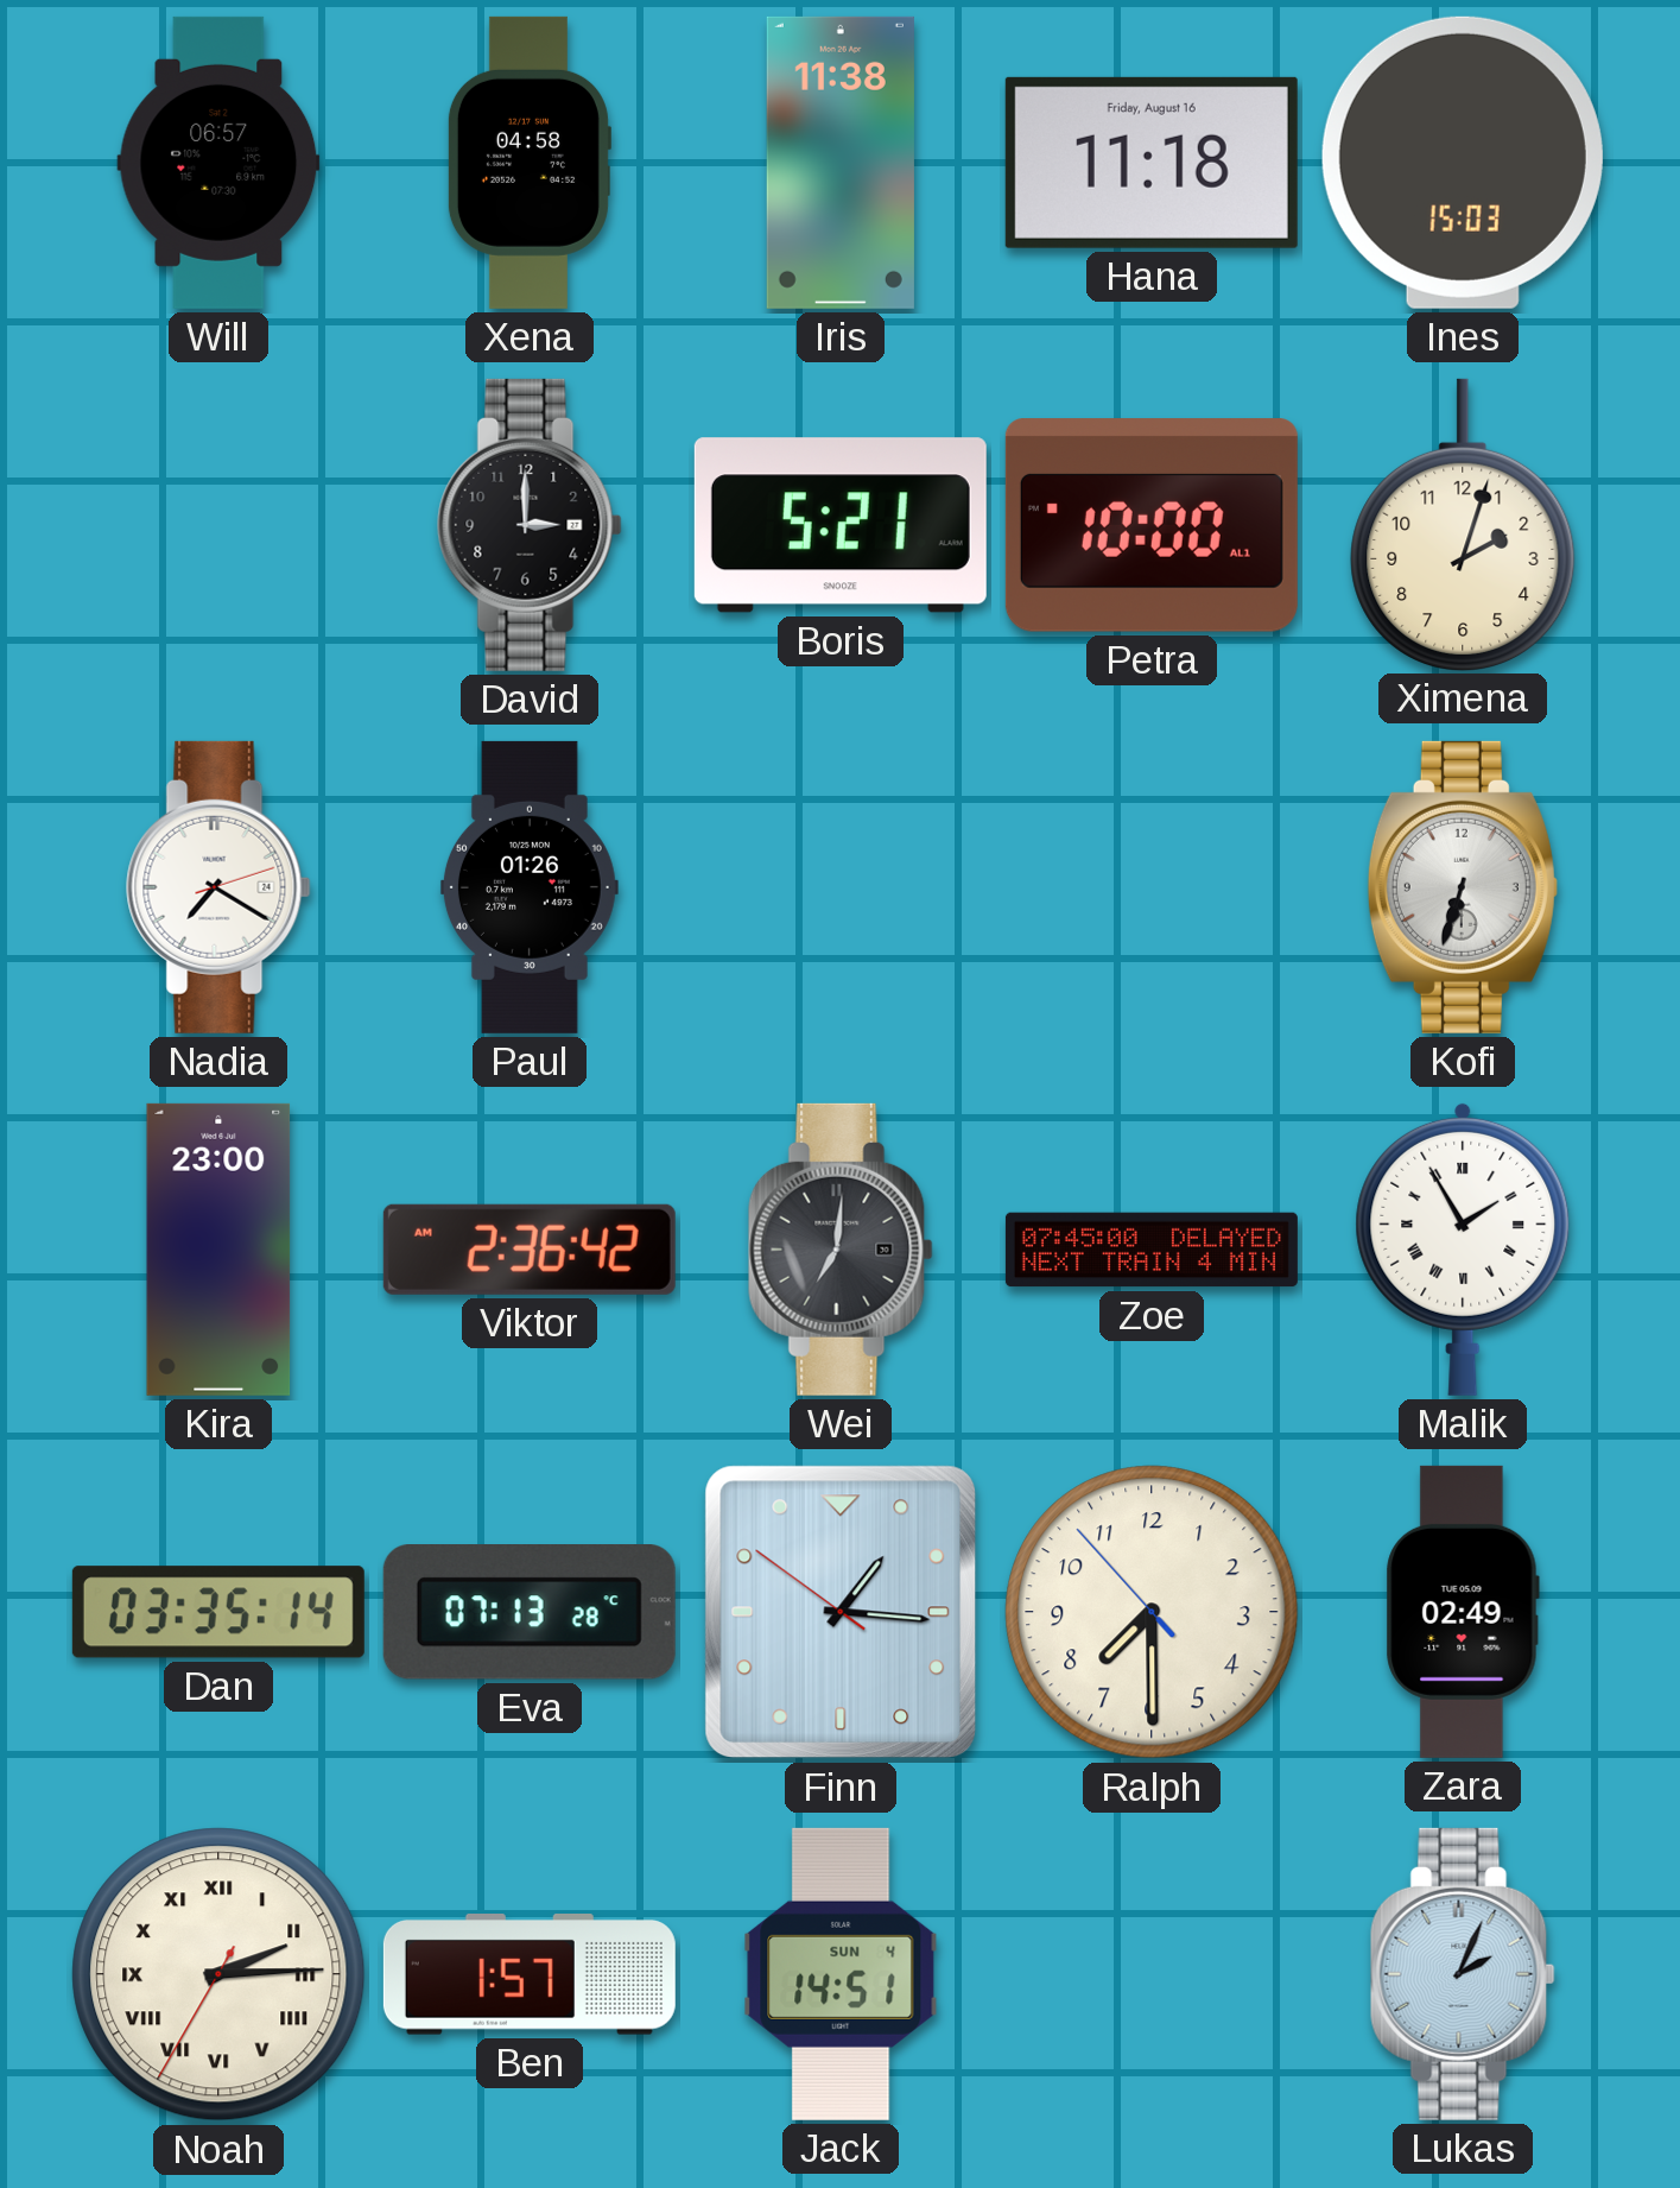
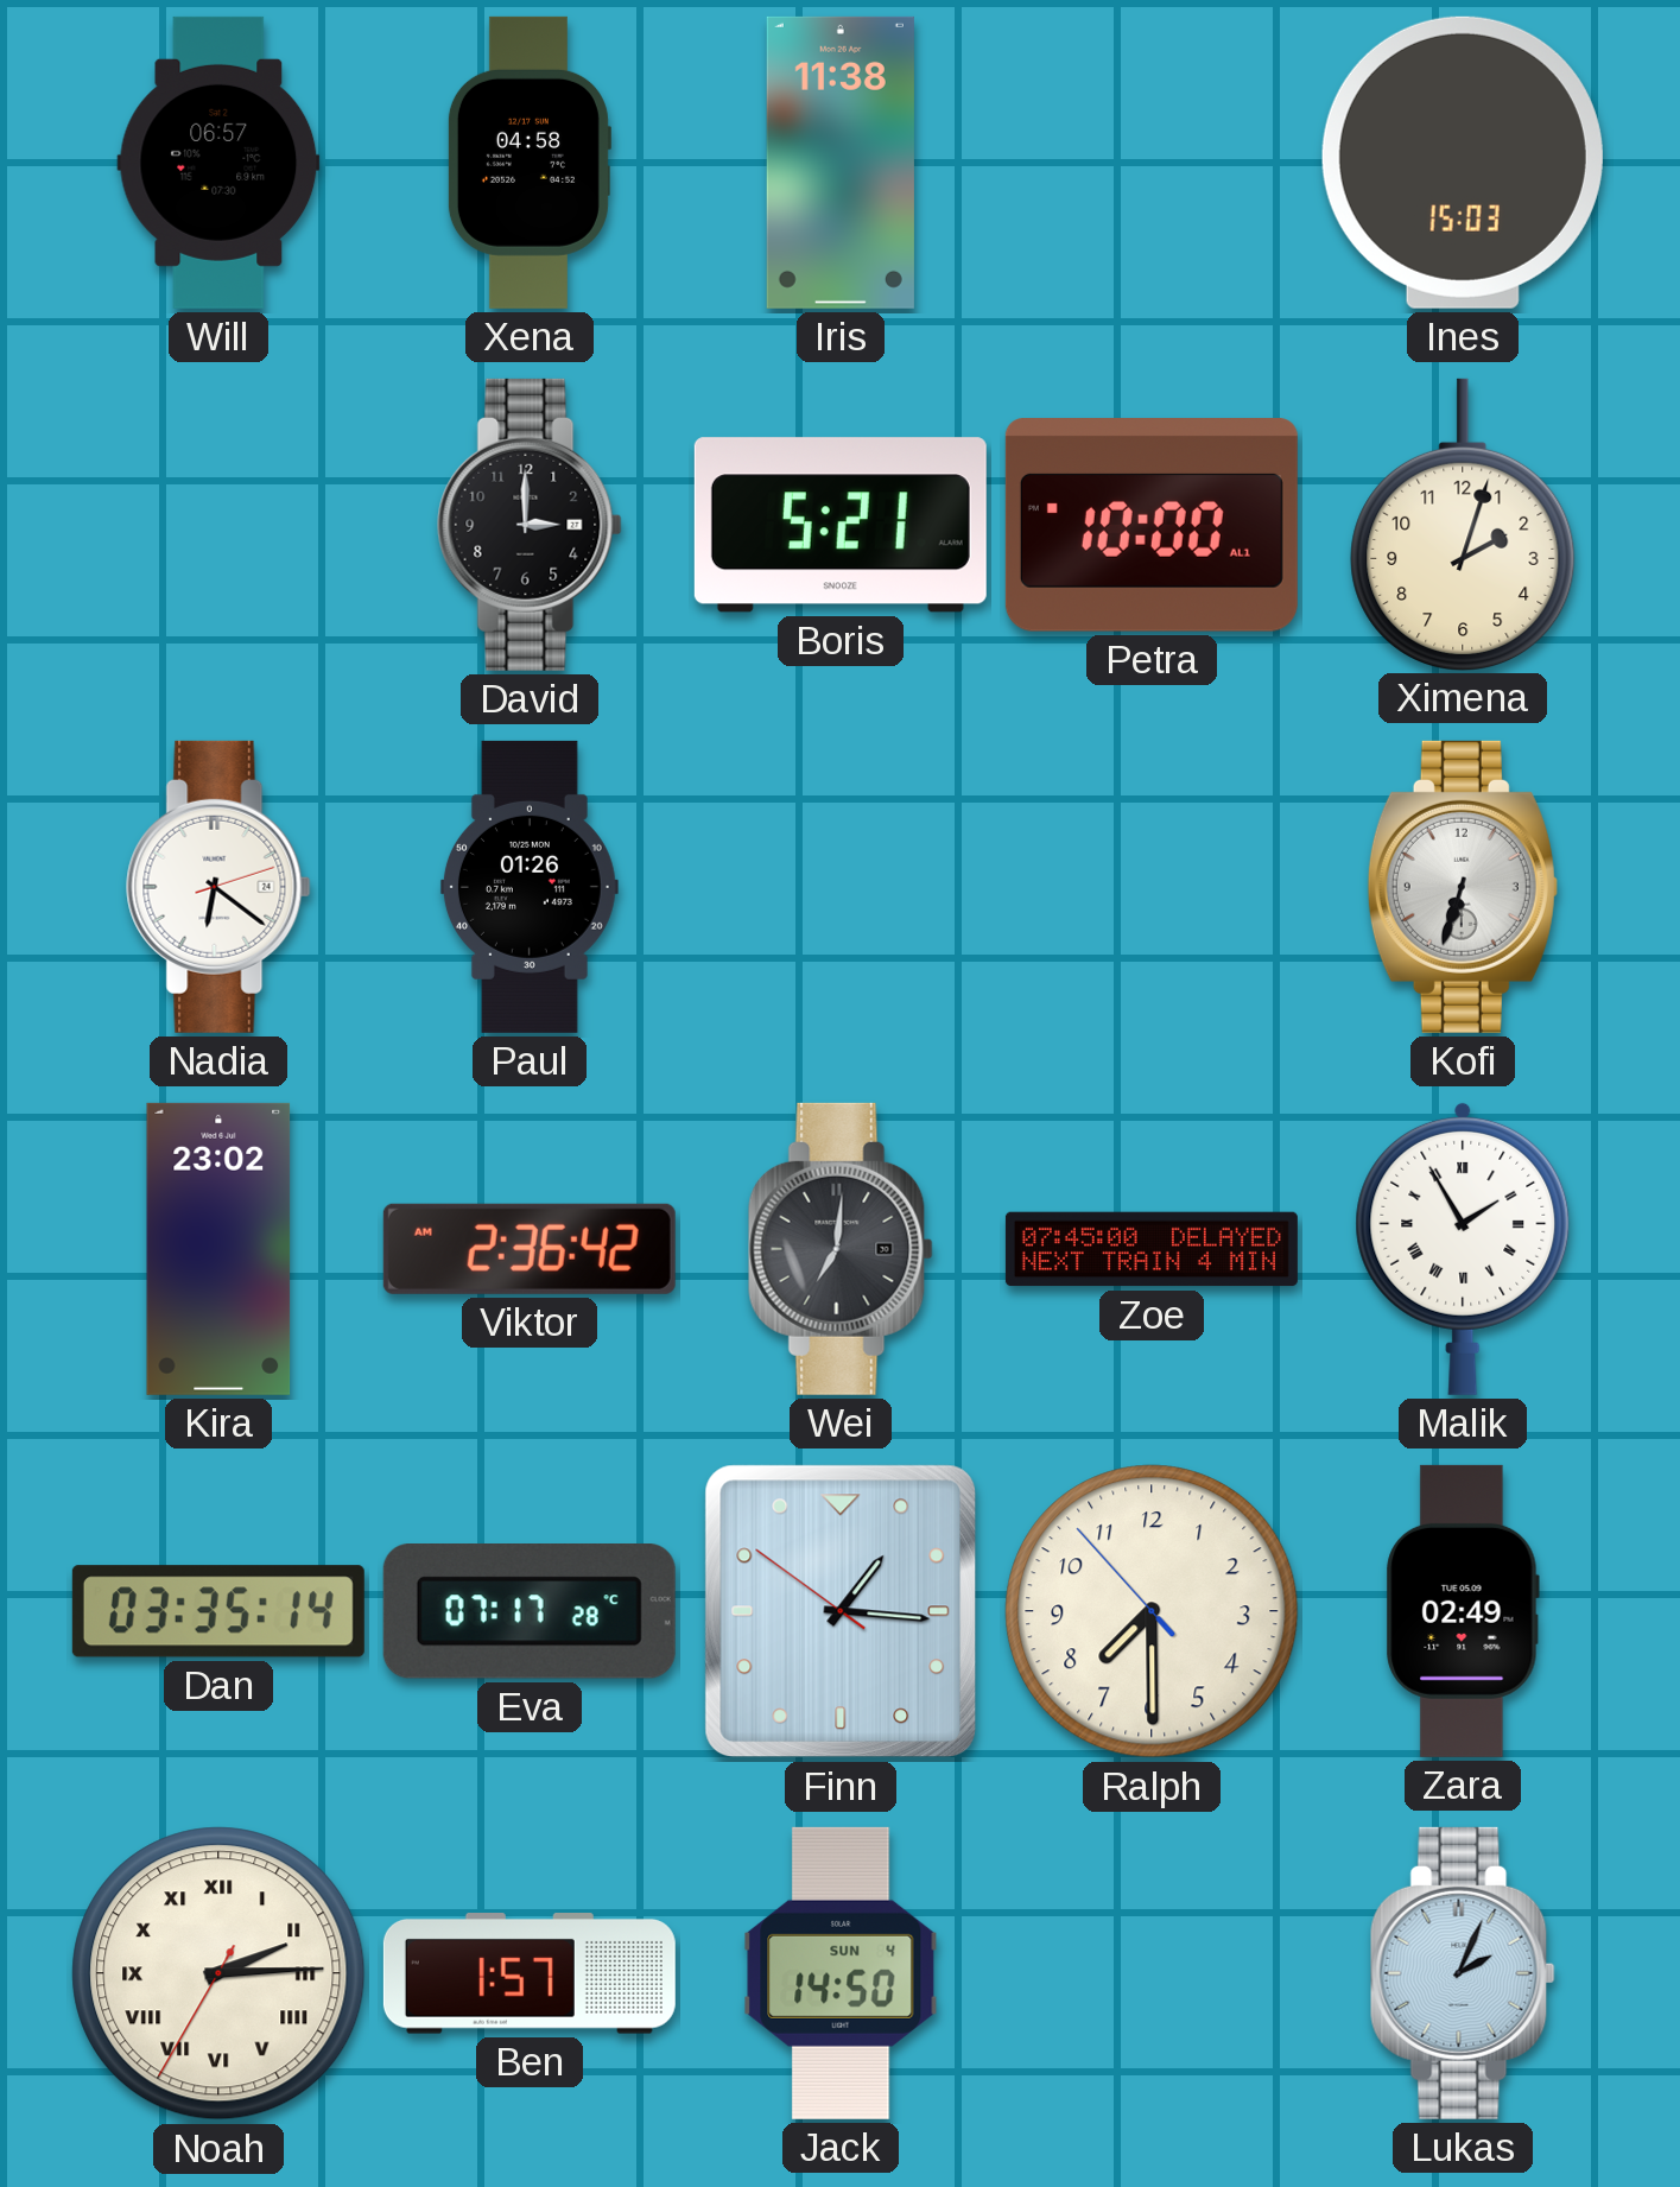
Hana: 11:18 -> none (1152, 163)
Nadia: 7:20 -> 6:21 (218, 887)
Kira: 23:00 -> 23:02 (218, 1249)
Eva: 07:13 -> 07:17 (530, 1611)
Jack: 14:51 -> 14:50 (841, 1973)
